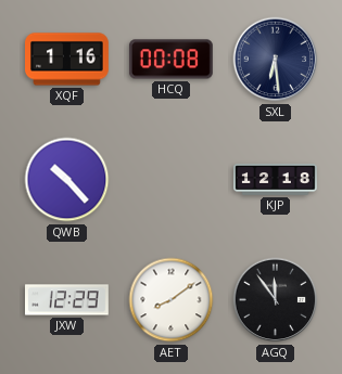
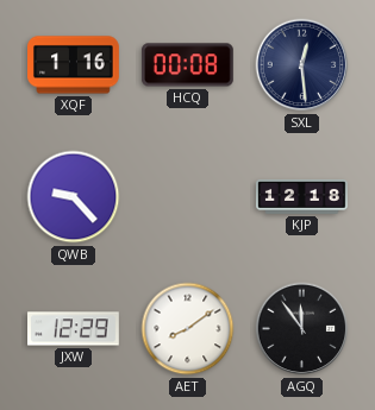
SXL: 6:29 -> 12:29 (302, 65)
QWB: 10:23 -> 9:23 (74, 197)
